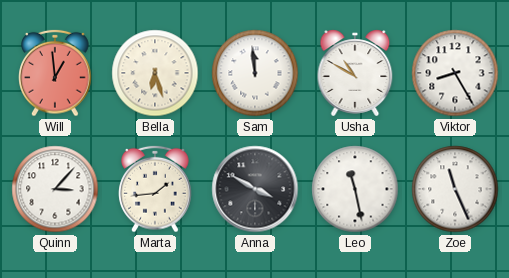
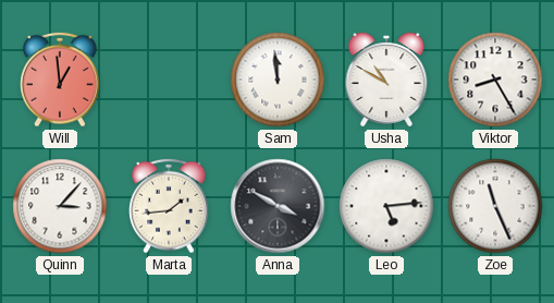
Bella: 6:27 -> none (155, 73)
Leo: 11:28 -> 5:14 (386, 206)
